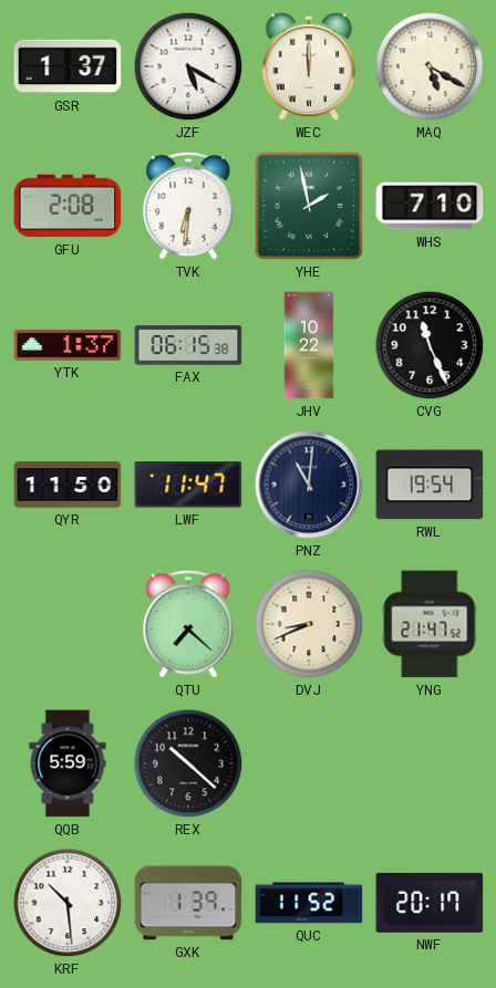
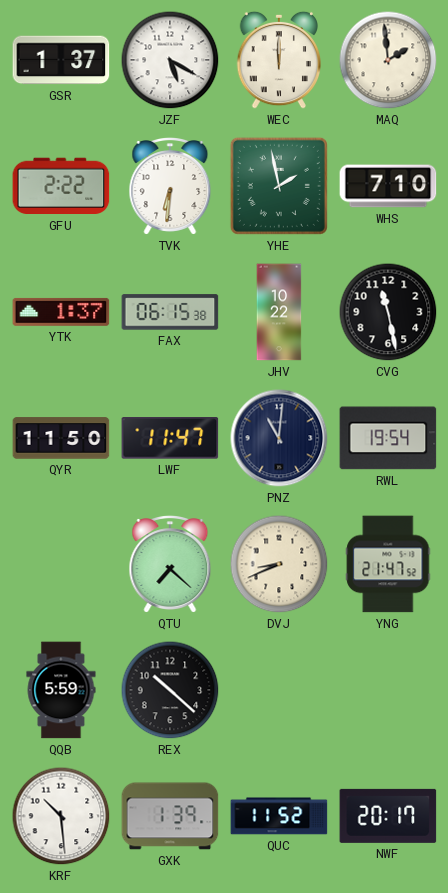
MAQ: 5:20 -> 1:59 (388, 60)
GFU: 2:08 -> 2:22 (61, 186)
CVG: 11:26 -> 11:28 (388, 312)
